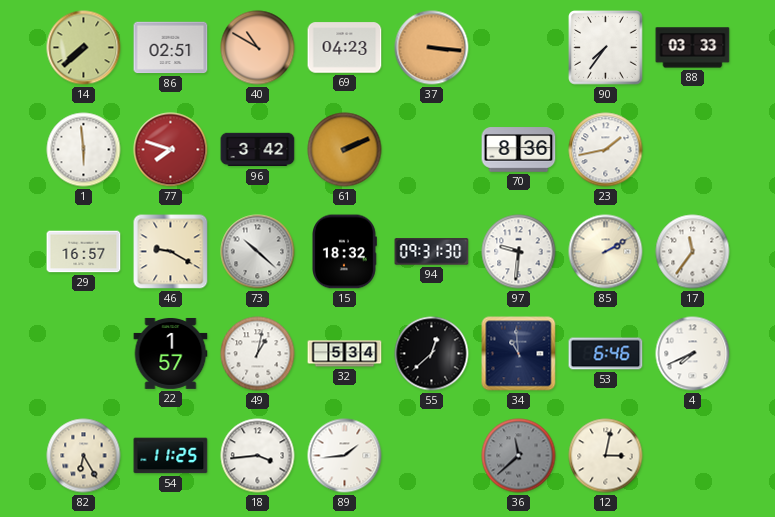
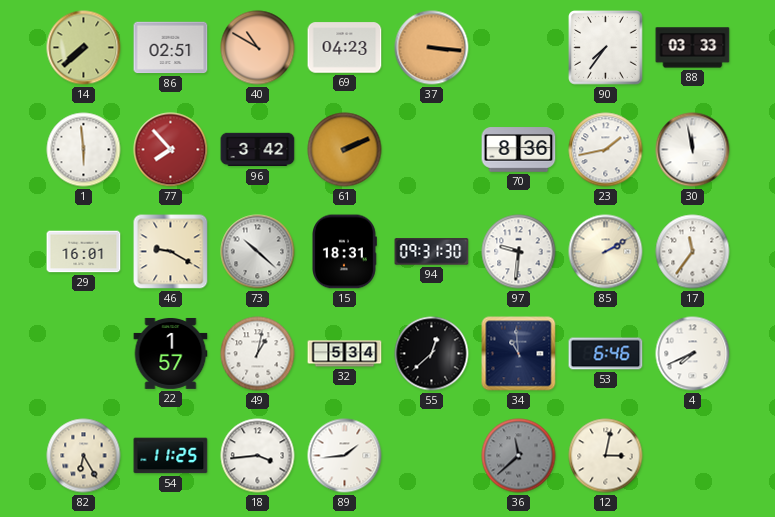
77: 7:48 -> 7:53 (171, 150)
30: none -> 11:58 (693, 150)
29: 16:57 -> 16:01 (84, 252)
15: 18:32 -> 18:31 (345, 252)
